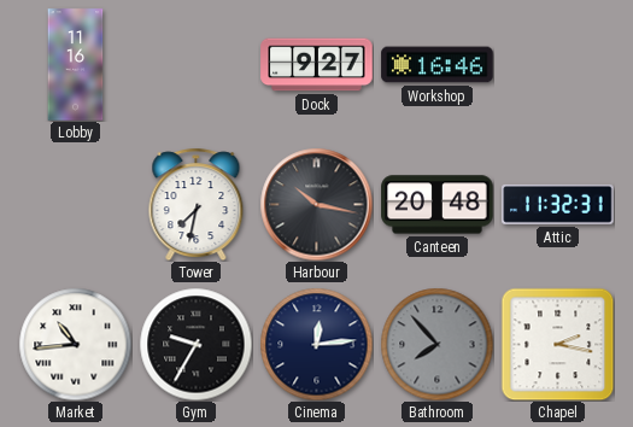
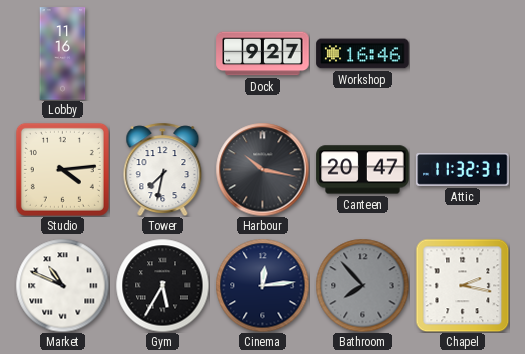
Studio: none -> 4:14 (62, 169)
Canteen: 20:48 -> 20:47 (363, 170)
Market: 10:44 -> 10:49 (62, 285)
Gym: 9:35 -> 5:35 (162, 285)
